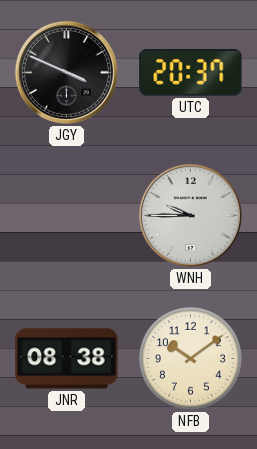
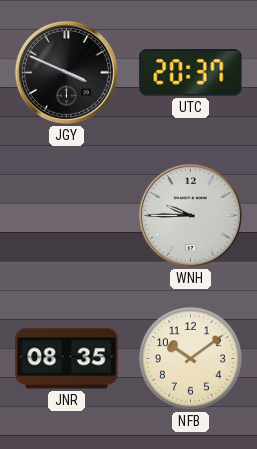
JNR: 08:38 -> 08:35 (67, 359)
